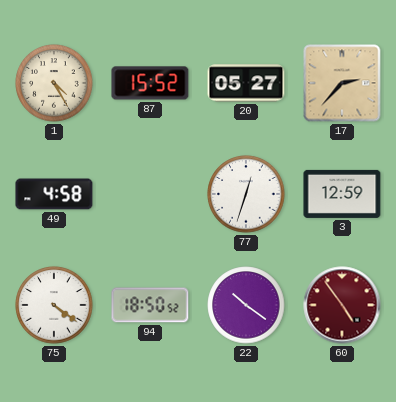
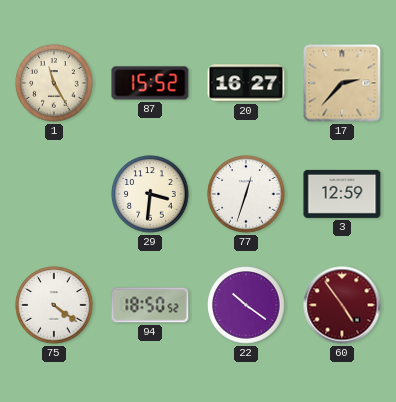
1: 4:25 -> 11:25 (54, 83)
20: 05:27 -> 16:27 (246, 83)
49: 4:58 -> none (54, 194)
29: none -> 3:31 (150, 194)
